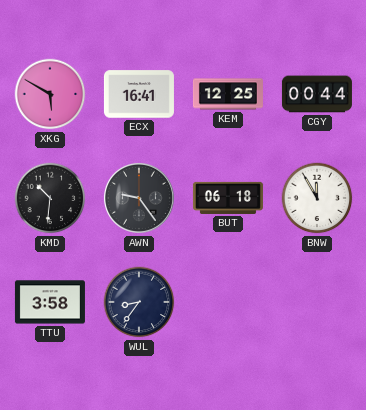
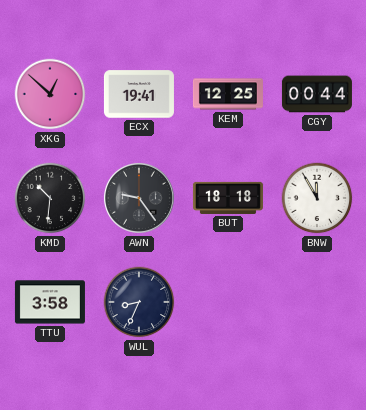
XKG: 5:50 -> 12:52 (50, 94)
ECX: 16:41 -> 19:41 (139, 94)
BUT: 06:18 -> 18:18 (228, 198)
WUL: 8:36 -> 8:34 (139, 302)
